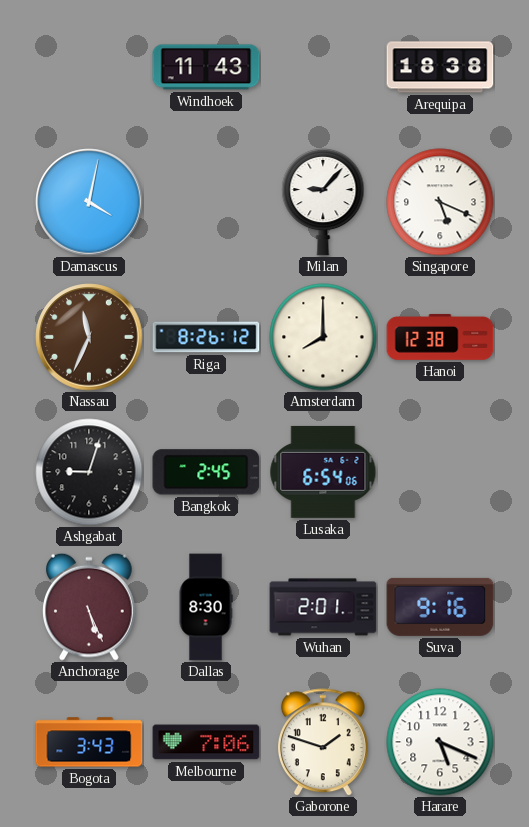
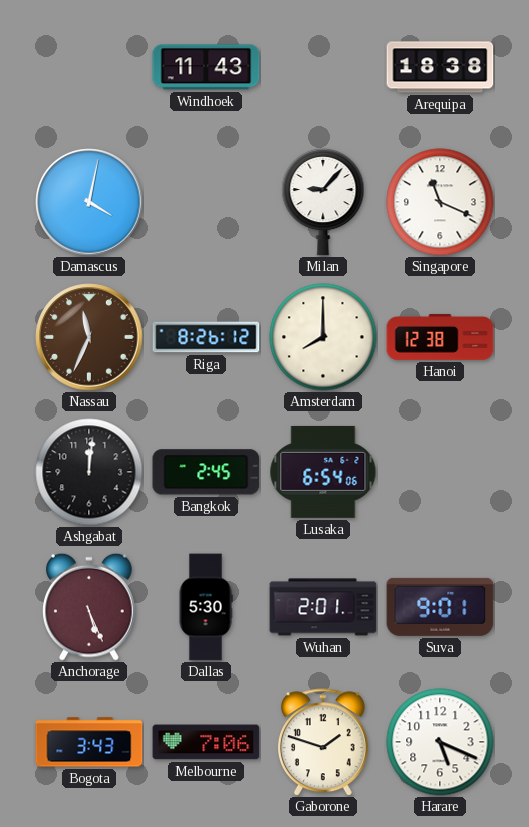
Singapore: 5:19 -> 11:19 (440, 202)
Ashgabat: 9:03 -> 12:01 (89, 472)
Dallas: 8:30 -> 5:30 (206, 607)
Suva: 9:16 -> 9:01 (440, 607)
